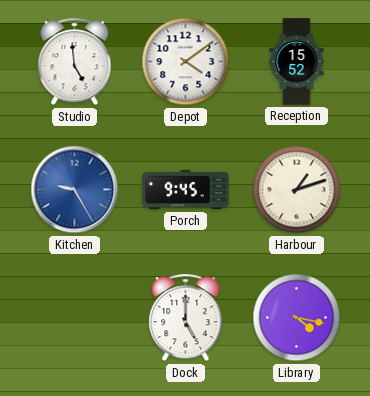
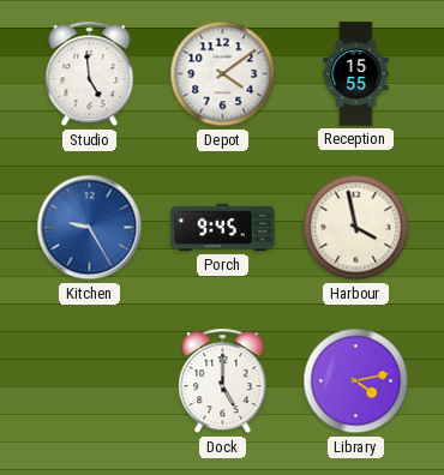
Reception: 15:52 -> 15:55 (356, 74)
Harbour: 1:12 -> 3:58 (356, 228)
Library: 4:17 -> 4:13 (356, 381)
